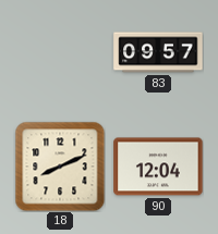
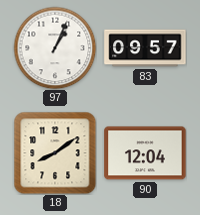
97: none -> 1:04 (55, 48)
18: 8:11 -> 8:09 (55, 153)
